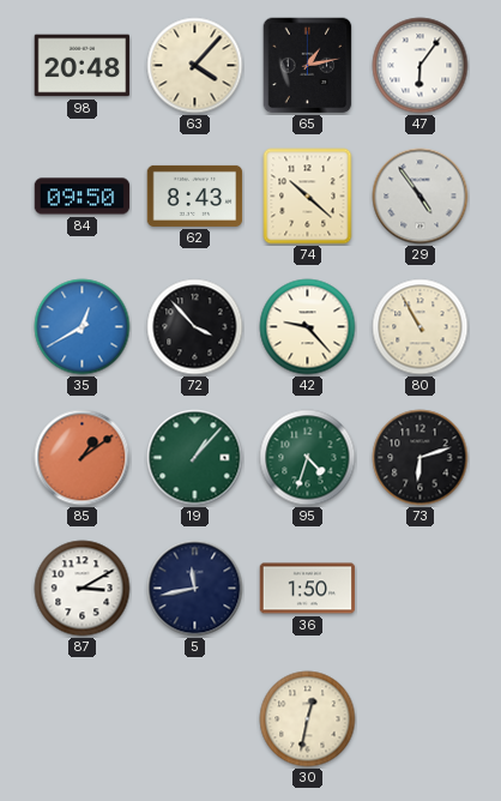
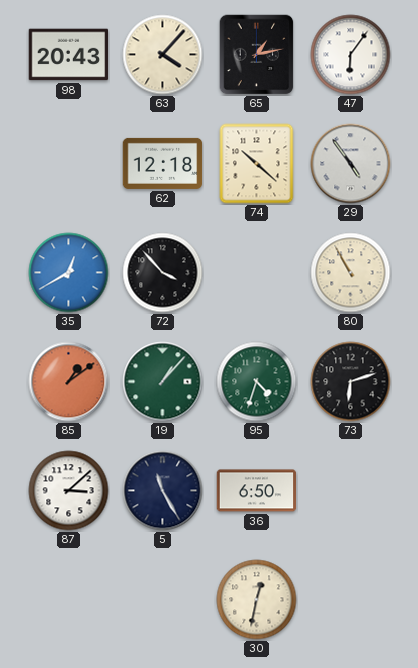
98: 20:48 -> 20:43 (69, 55)
84: 09:50 -> none (83, 197)
62: 8:43 -> 12:18 (163, 163)
42: 9:23 -> none (308, 327)
87: 3:10 -> 3:08 (69, 491)
5: 11:43 -> 11:25 (163, 491)
36: 1:50 -> 6:50 (257, 491)
